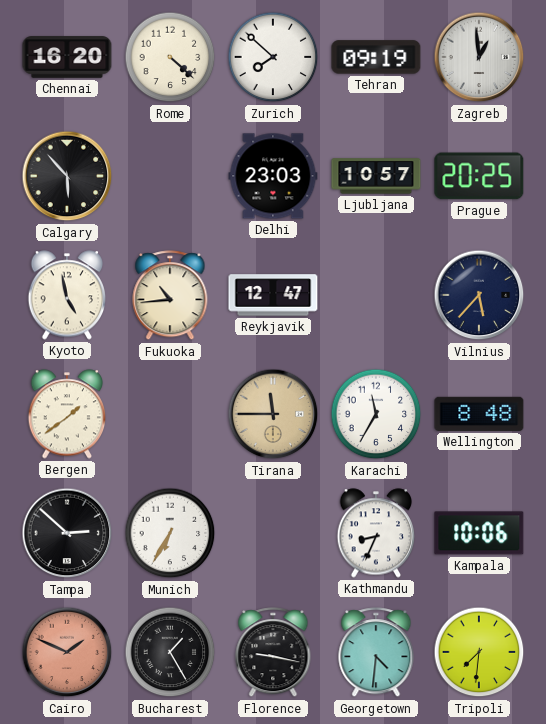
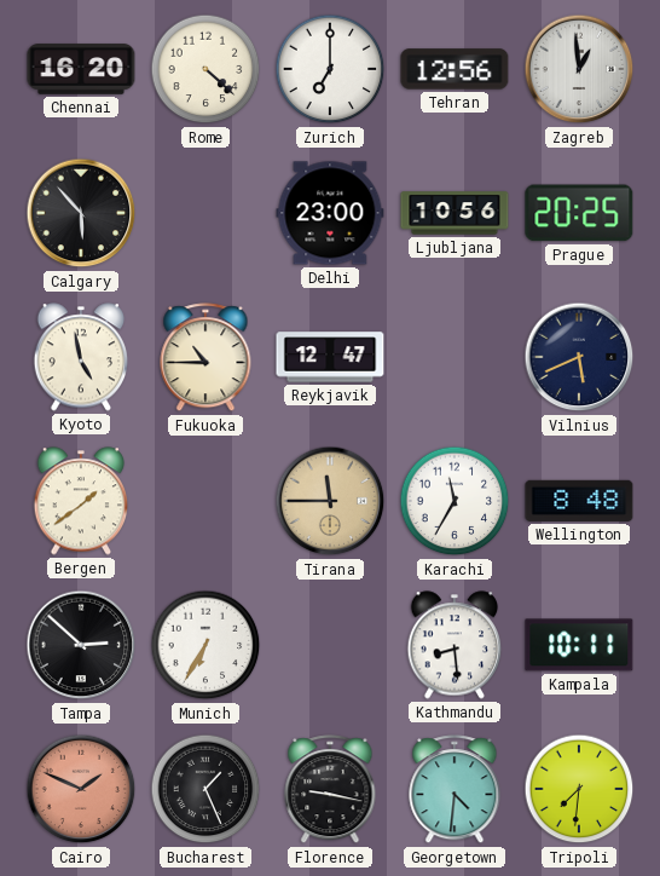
Zurich: 7:52 -> 7:00 (330, 69)
Tehran: 09:19 -> 12:56 (455, 69)
Delhi: 23:03 -> 23:00 (330, 213)
Ljubljana: 10:57 -> 10:56 (455, 213)
Fukuoka: 10:44 -> 10:45 (205, 358)
Vilnius: 5:37 -> 5:41 (579, 357)
Kathmandu: 8:34 -> 8:29 (455, 645)
Kampala: 10:06 -> 10:11 (579, 645)
Bucharest: 1:25 -> 1:26 (205, 789)
